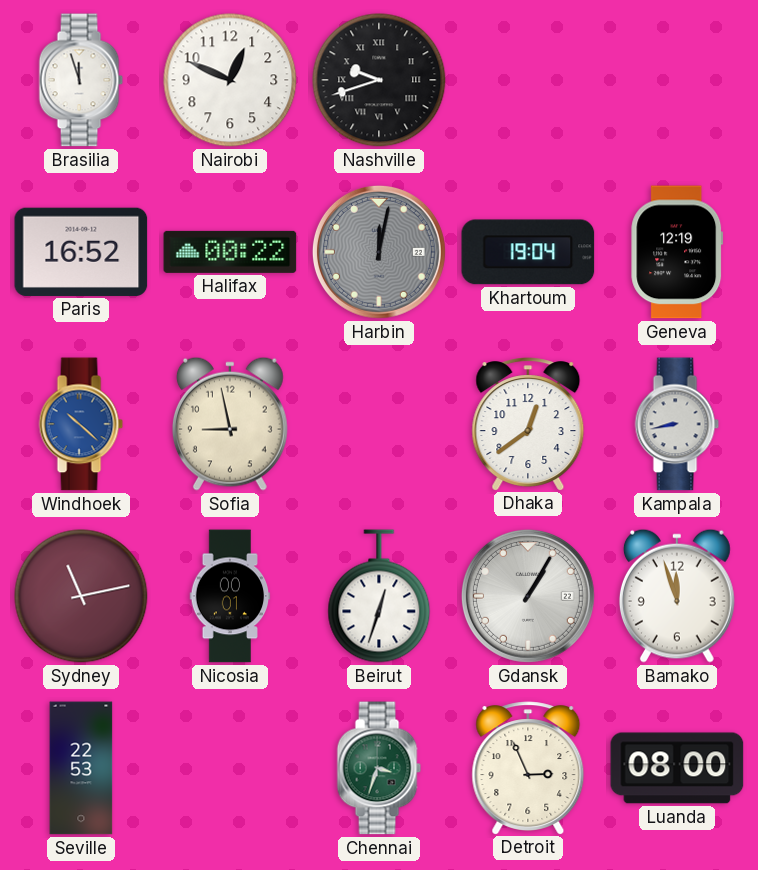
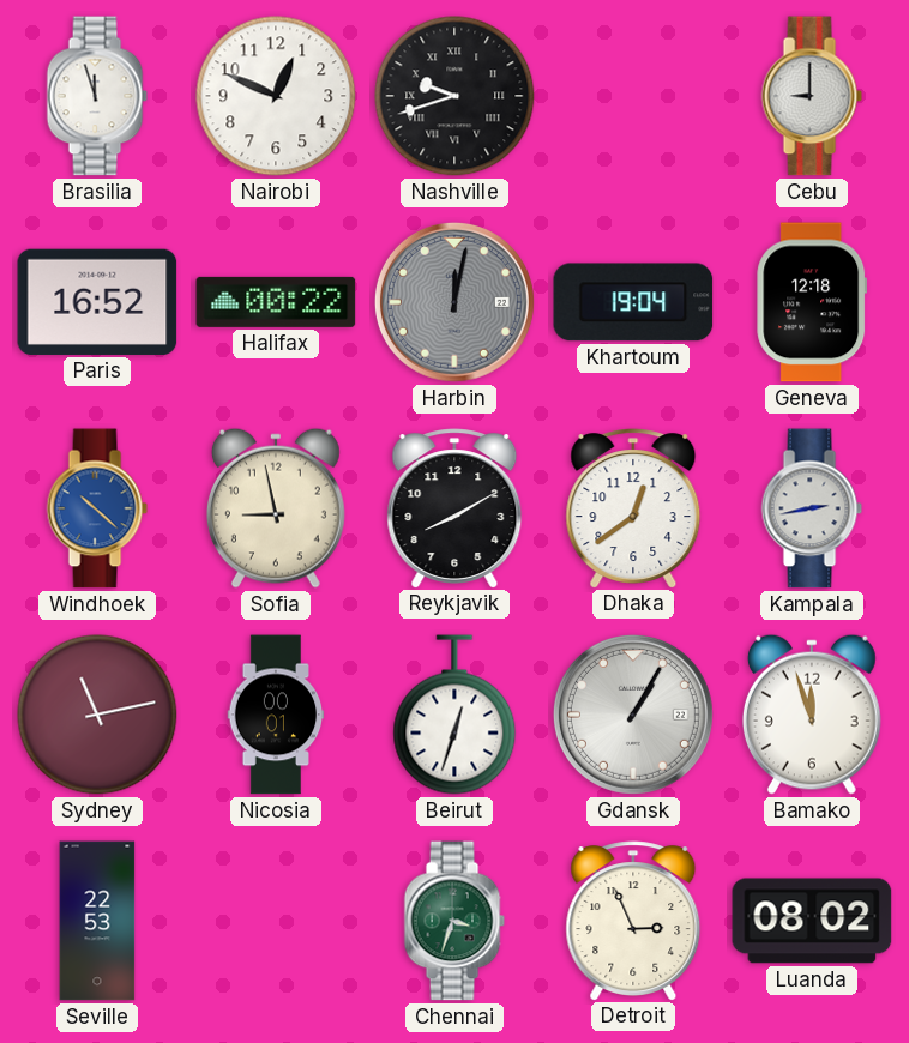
Cebu: none -> 9:00 (812, 96)
Geneva: 12:19 -> 12:18 (812, 302)
Reykjavik: none -> 8:10 (454, 508)
Kampala: 8:43 -> 2:43 (812, 508)
Luanda: 08:00 -> 08:02 (812, 921)
